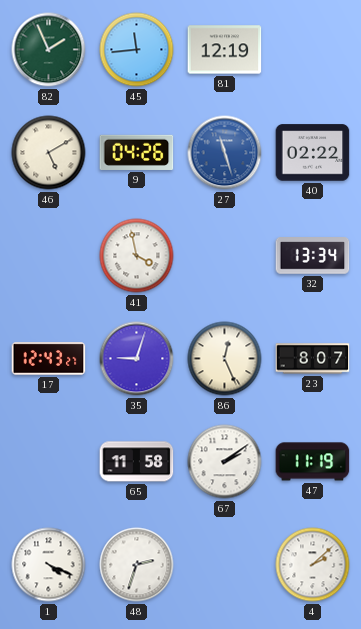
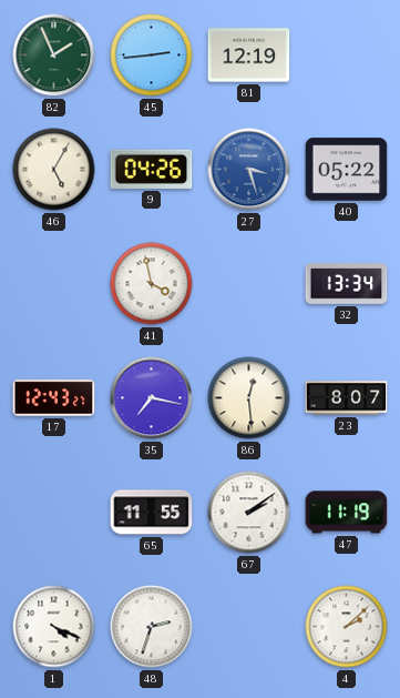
45: 11:44 -> 2:44 (152, 55)
46: 5:10 -> 5:05 (54, 170)
27: 11:27 -> 3:27 (249, 170)
40: 02:22 -> 05:22 (347, 170)
35: 9:03 -> 7:17 (152, 398)
86: 12:26 -> 12:29 (249, 398)
65: 11:58 -> 11:55 (152, 513)
